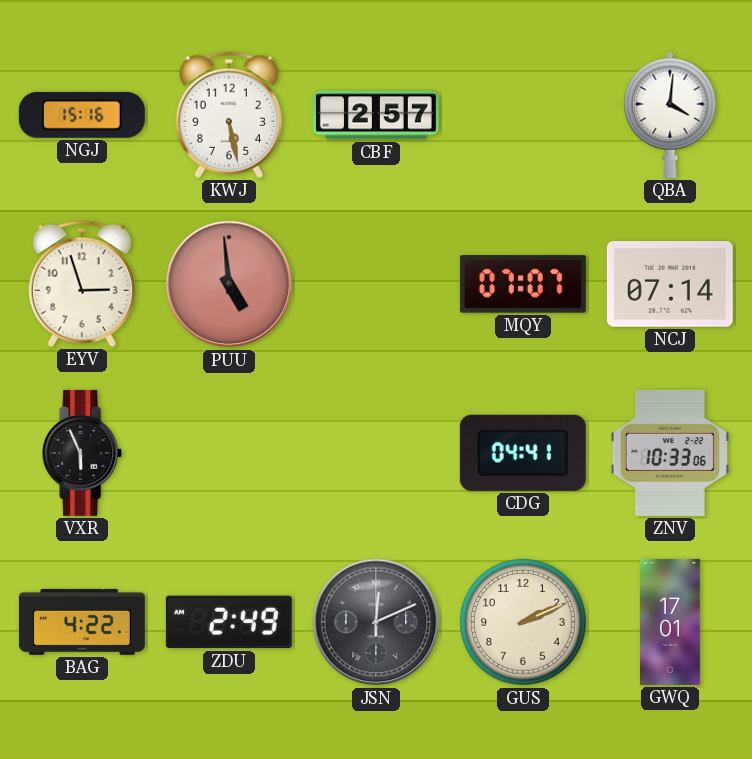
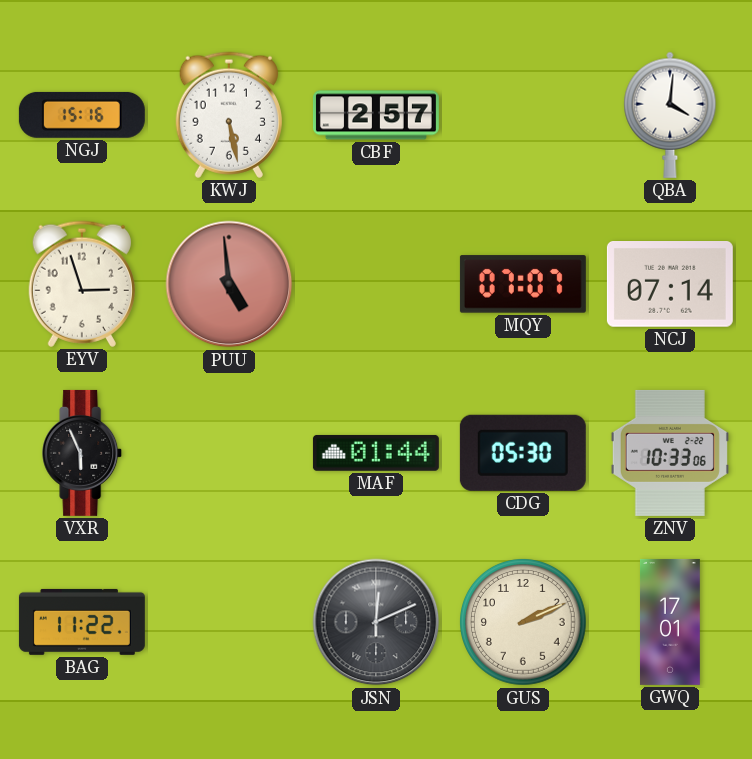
MAF: none -> 01:44 (376, 453)
CDG: 04:41 -> 05:30 (523, 453)
BAG: 4:22 -> 11:22 (82, 622)
ZDU: 2:49 -> none (229, 622)
